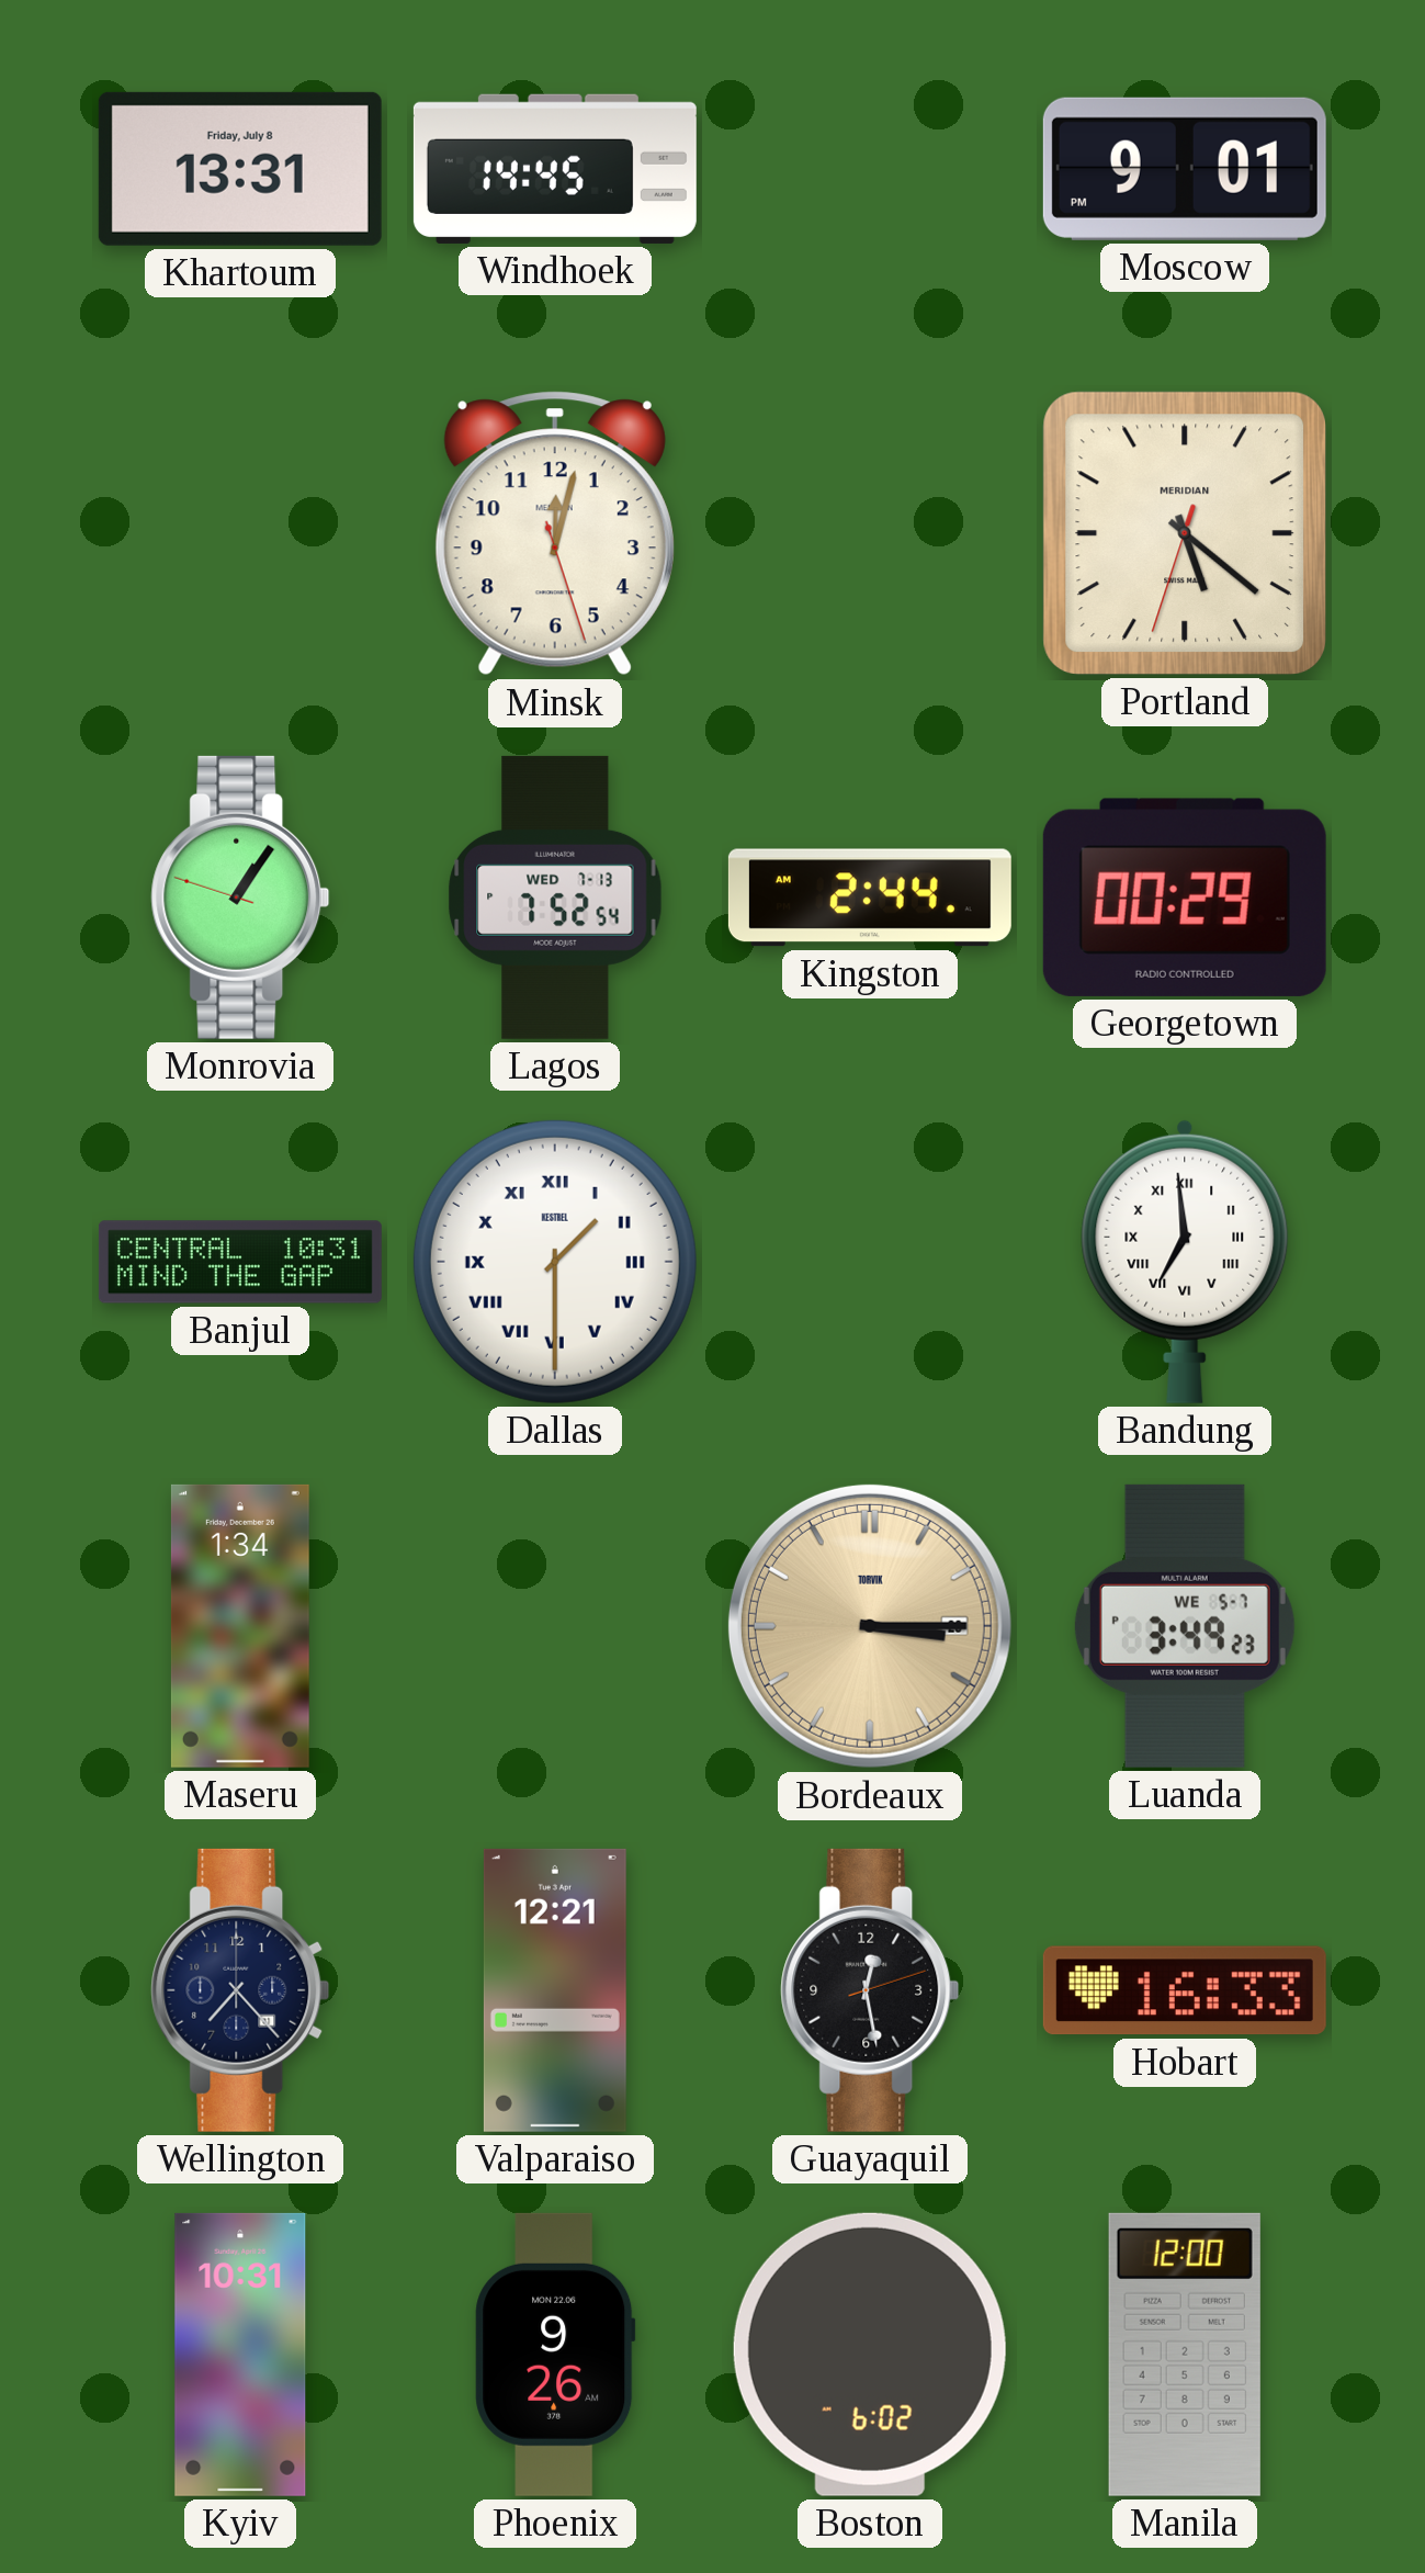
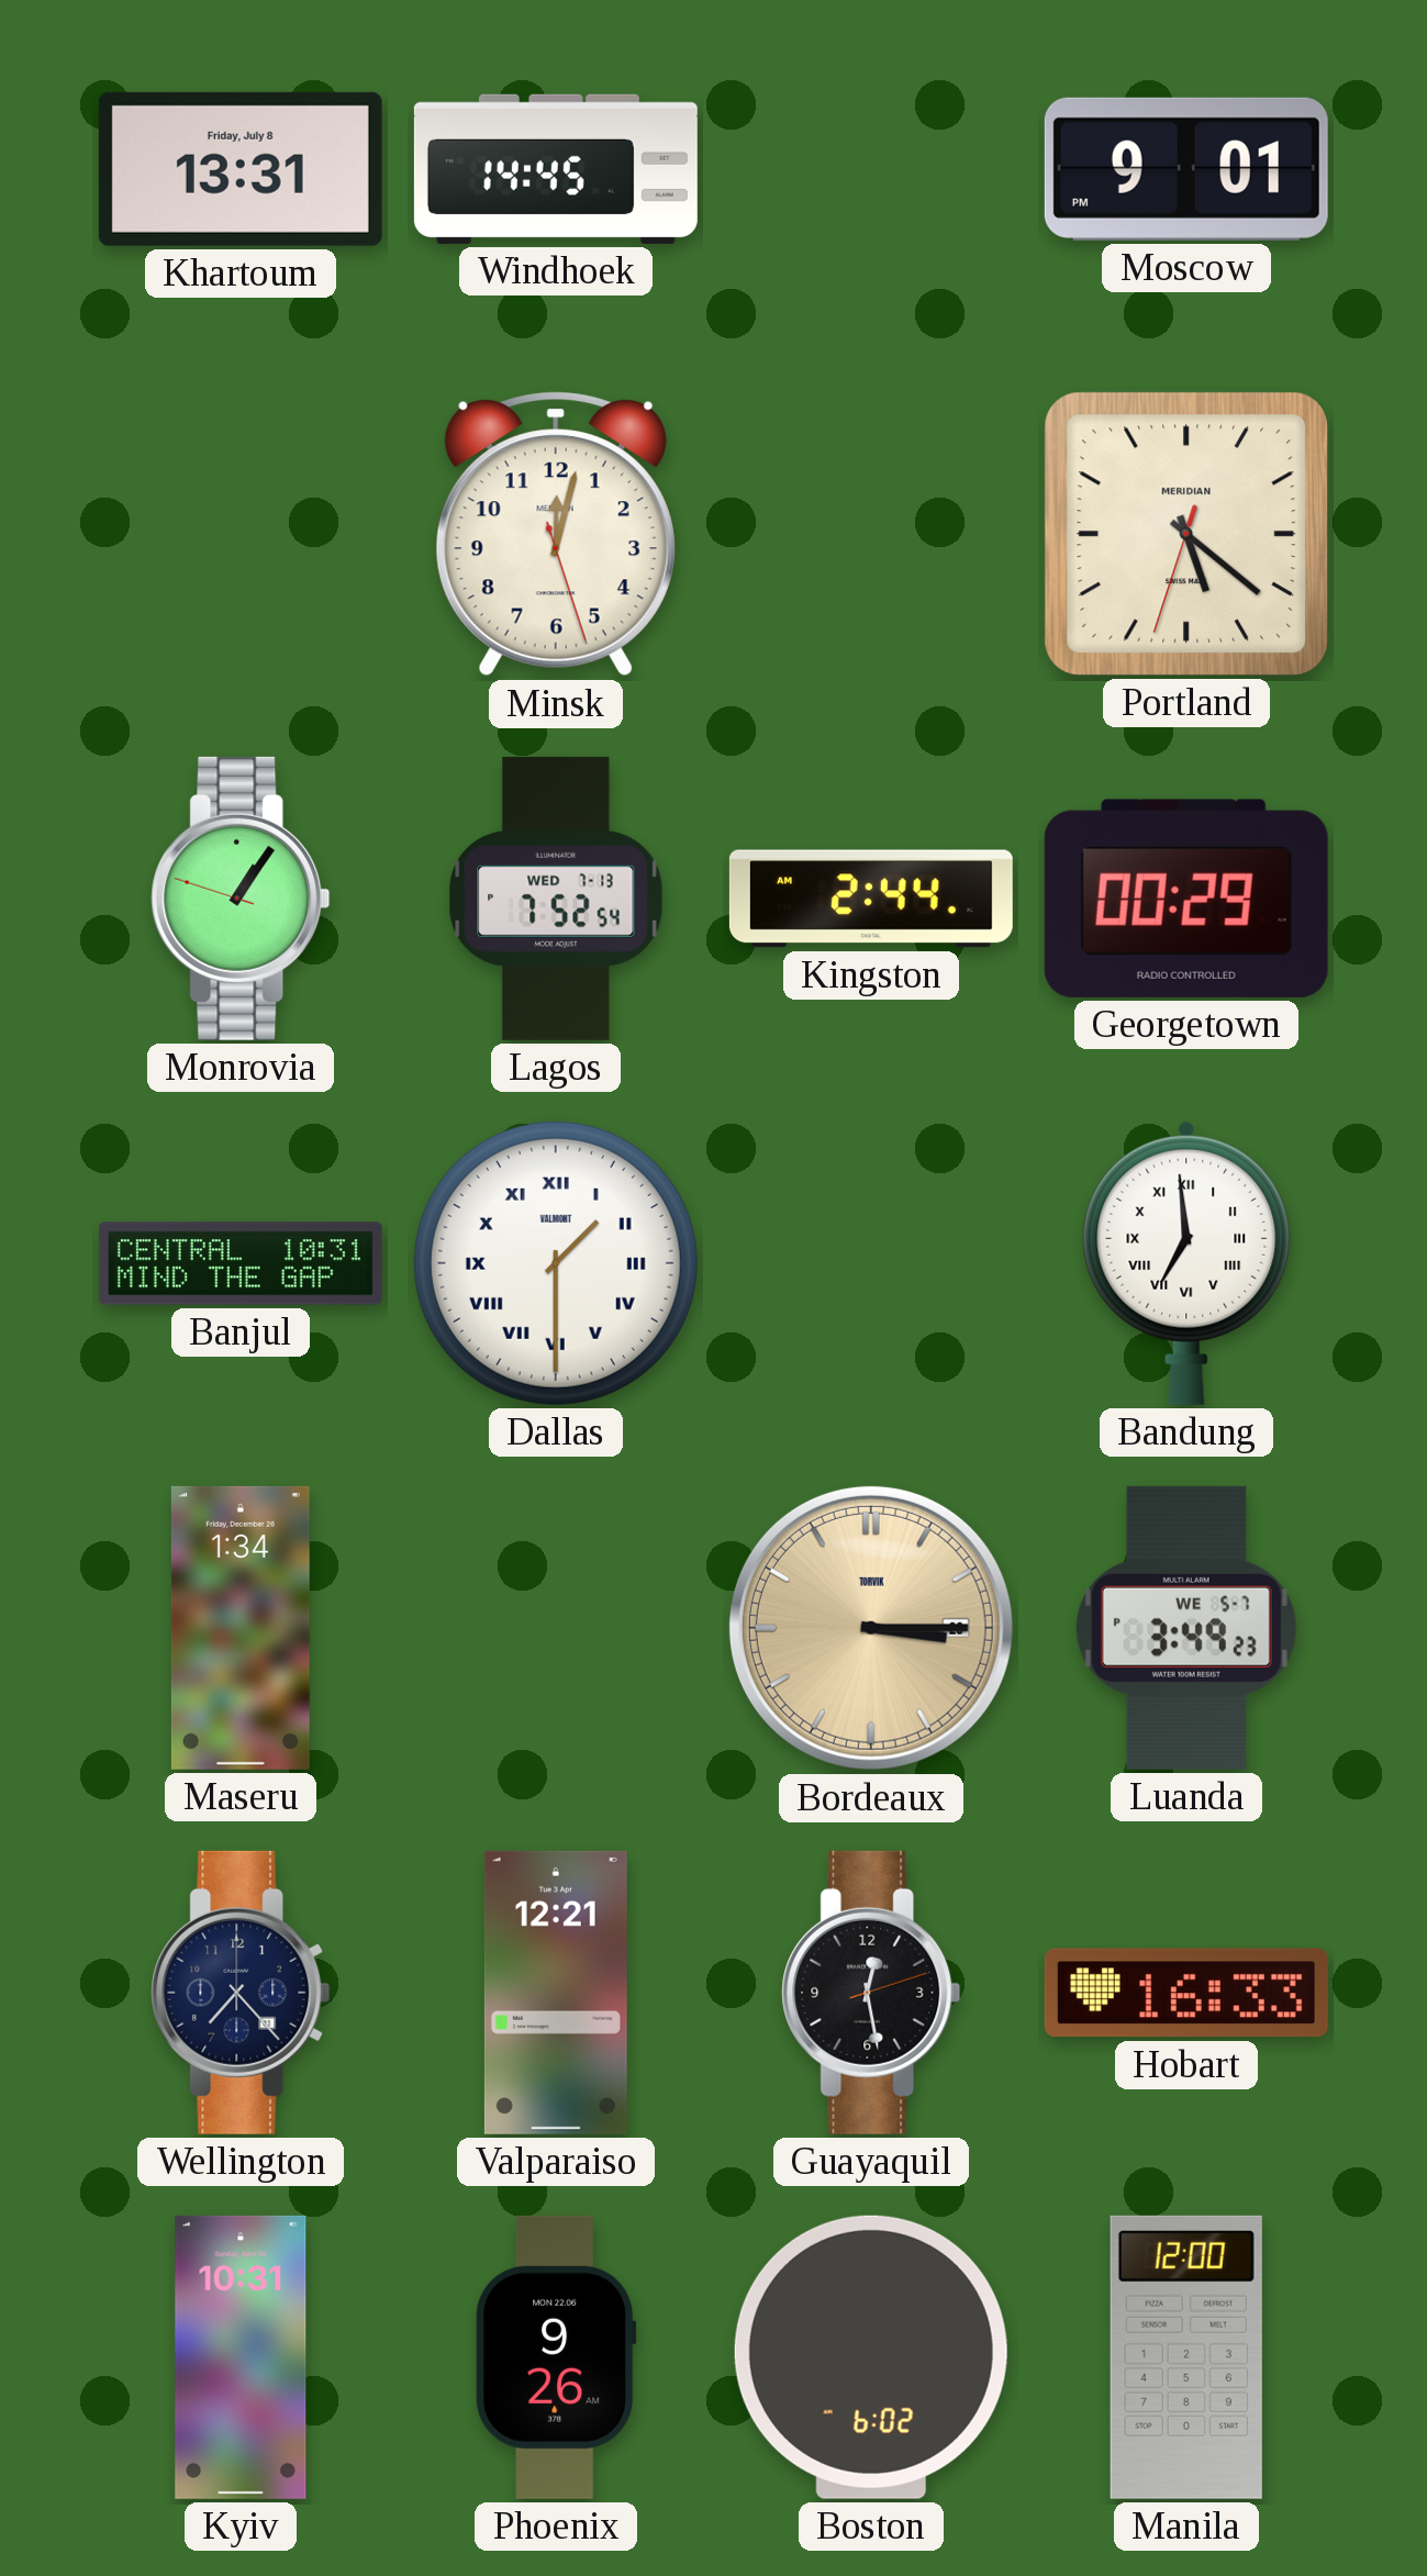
Dallas brand: KESTREL -> VALMONT (556, 1263)
